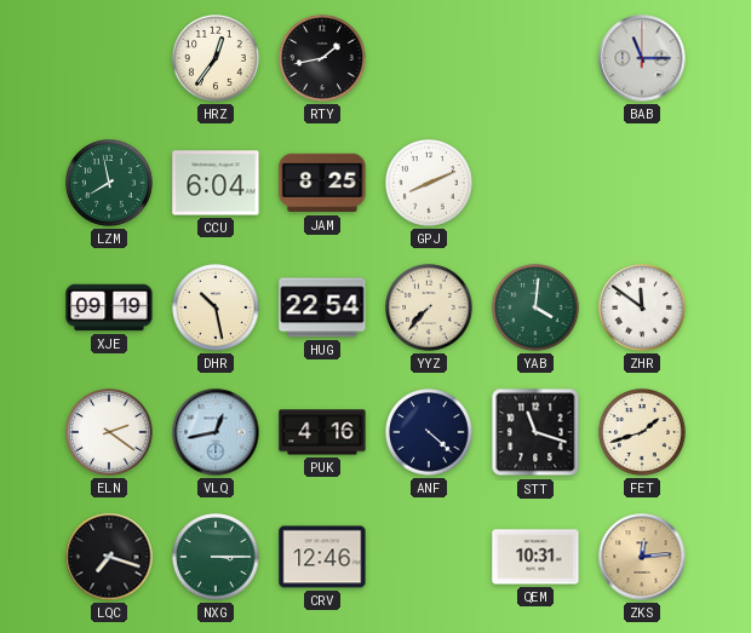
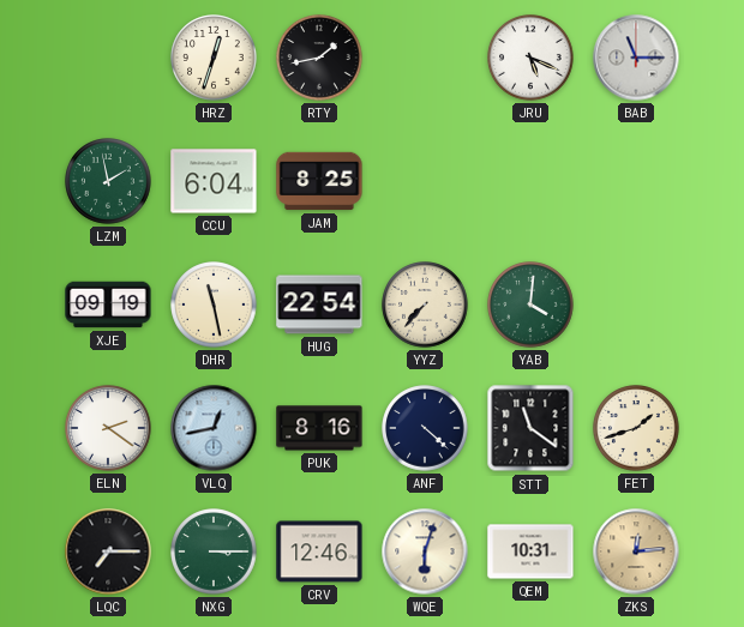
HRZ: 12:36 -> 12:33 (214, 58)
JRU: none -> 5:19 (530, 58)
LZM: 7:58 -> 1:58 (108, 181)
GPJ: 8:11 -> none (429, 183)
DHR: 10:28 -> 11:28 (214, 305)
ZHR: 11:51 -> none (642, 307)
PUK: 4:16 -> 8:16 (319, 428)
STT: 11:18 -> 11:21 (530, 428)
LQC: 7:18 -> 7:15 (108, 551)
WQE: none -> 6:03 (425, 551)
